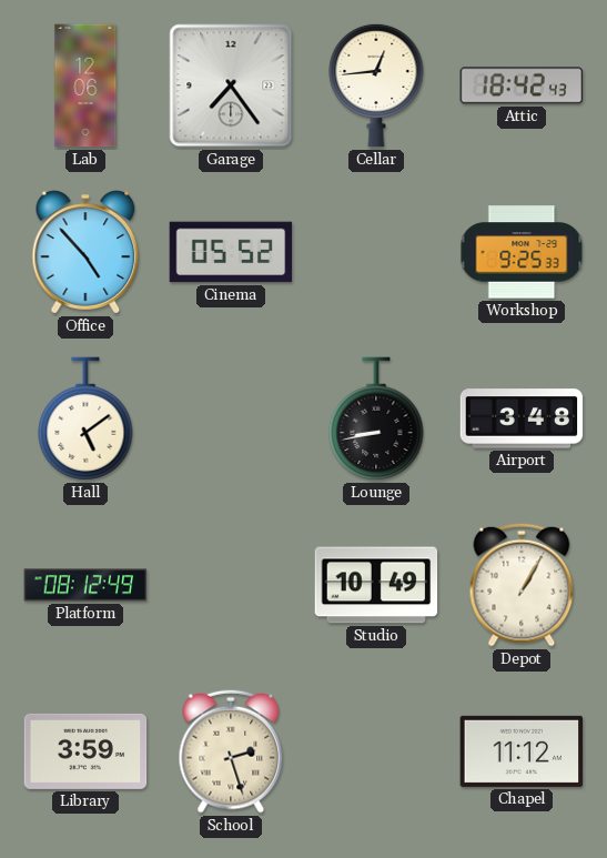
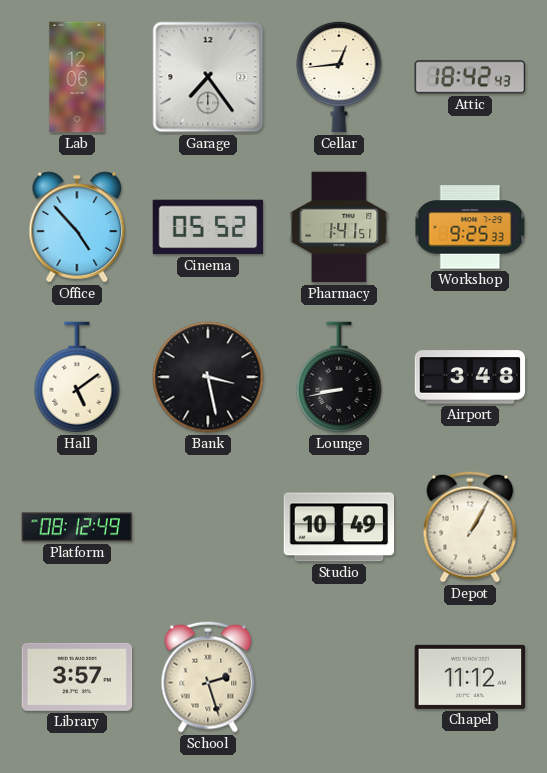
Pharmacy: none -> 1:41 (339, 227)
Bank: none -> 3:28 (208, 377)
Library: 3:59 -> 3:57 (77, 677)
